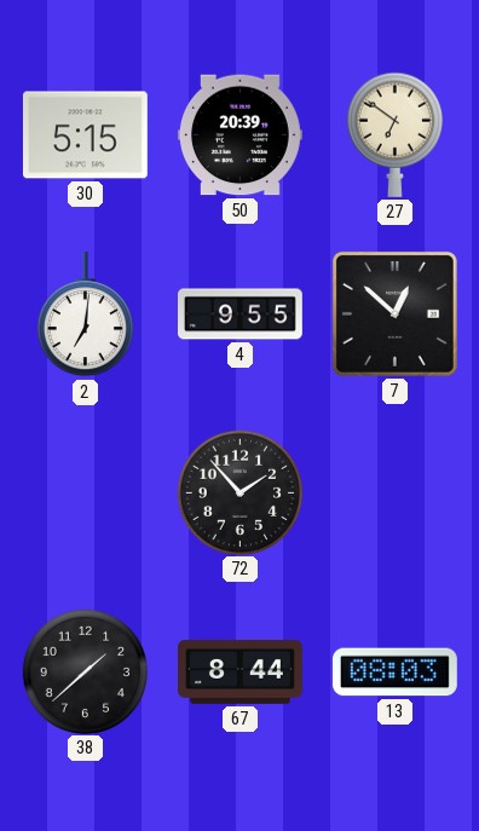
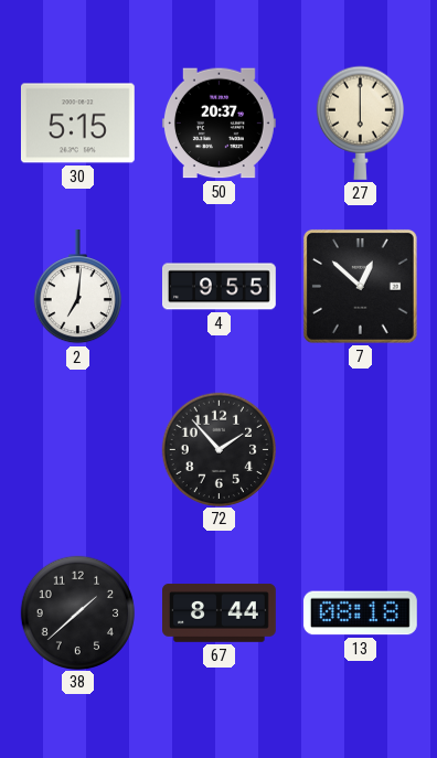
50: 20:39 -> 20:37 (218, 124)
27: 6:51 -> 6:00 (360, 122)
13: 08:03 -> 08:18 (360, 613)
